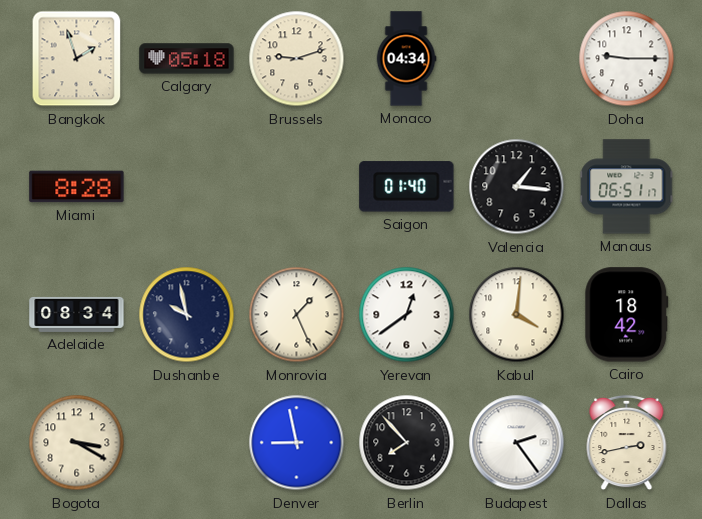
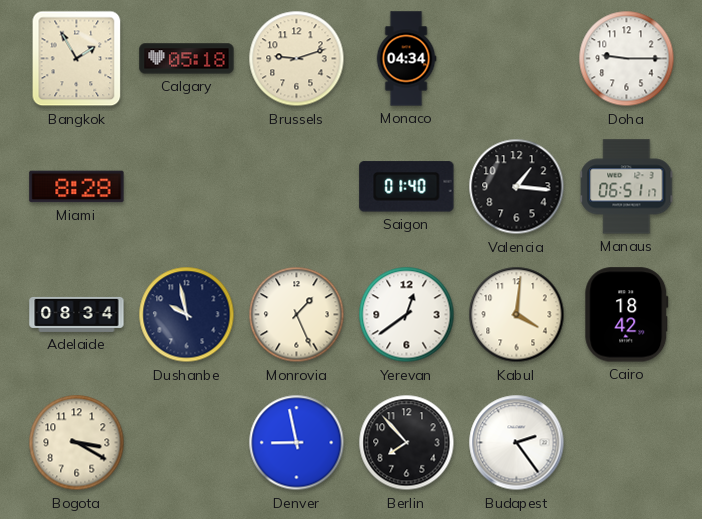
Bangkok: 1:57 -> 1:55 (77, 59)
Dallas: 2:43 -> none (627, 443)
